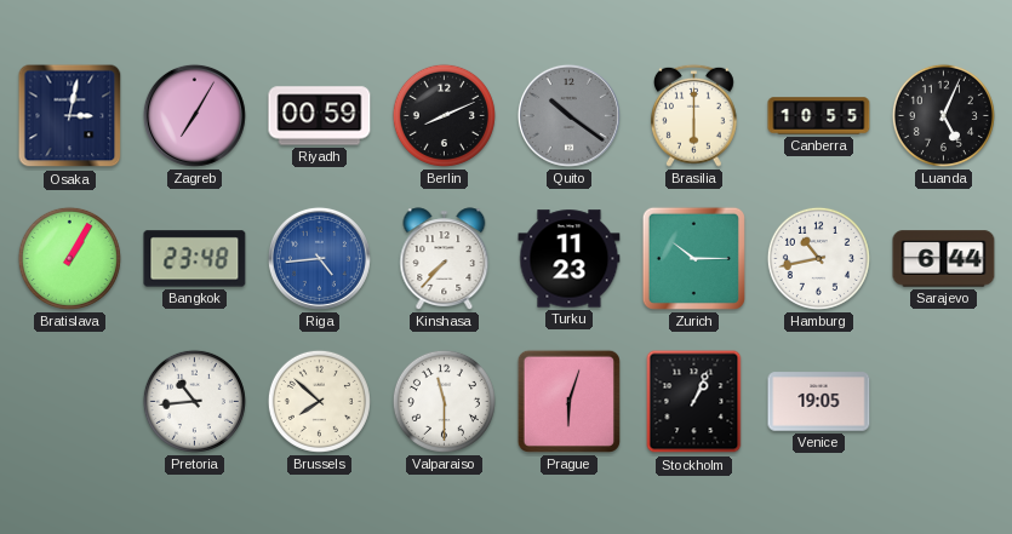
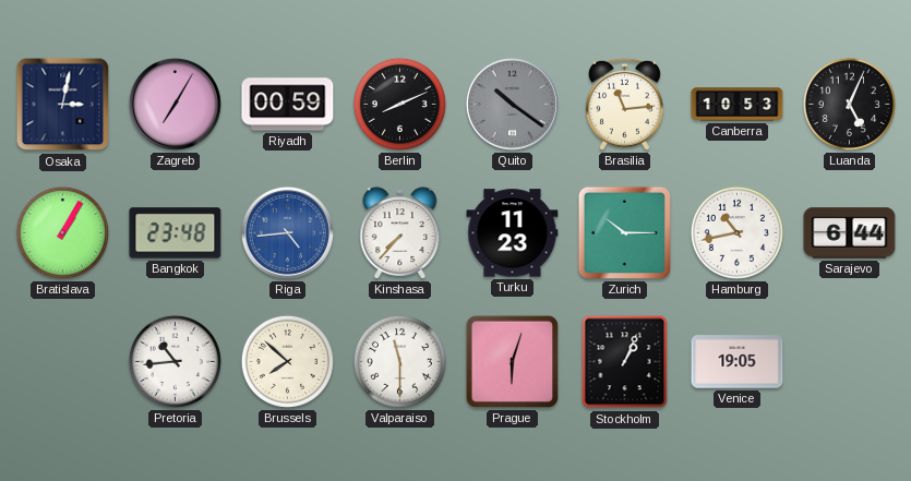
Brasilia: 6:00 -> 11:14 (624, 104)
Canberra: 10:55 -> 10:53 (738, 105)
